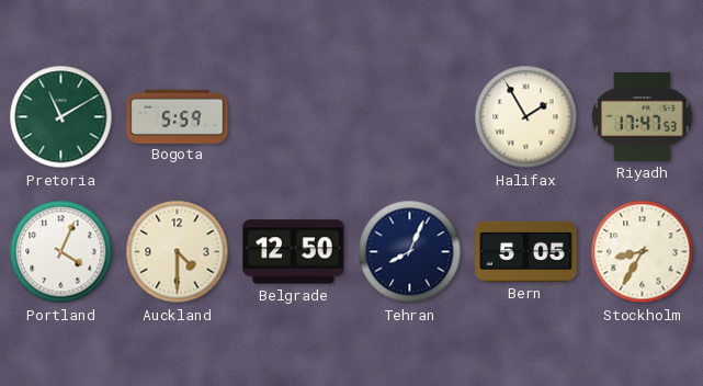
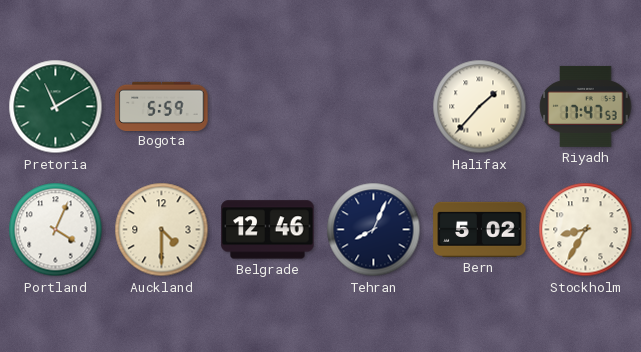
Halifax: 1:55 -> 1:37 (480, 107)
Belgrade: 12:50 -> 12:46 (268, 230)
Bern: 5:05 -> 5:02 (480, 229)
